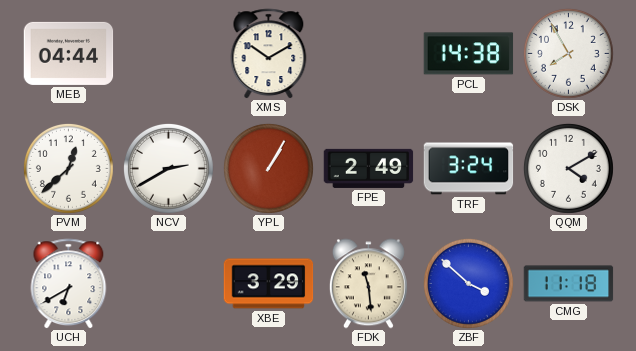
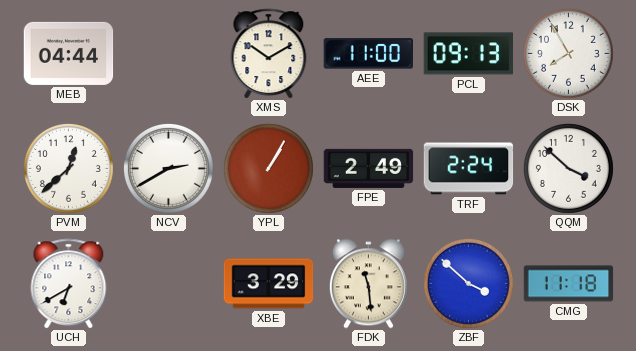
AEE: none -> 11:00 (368, 54)
PCL: 14:38 -> 09:13 (469, 54)
TRF: 3:24 -> 2:24 (469, 169)
QQM: 4:10 -> 3:52 (568, 168)
